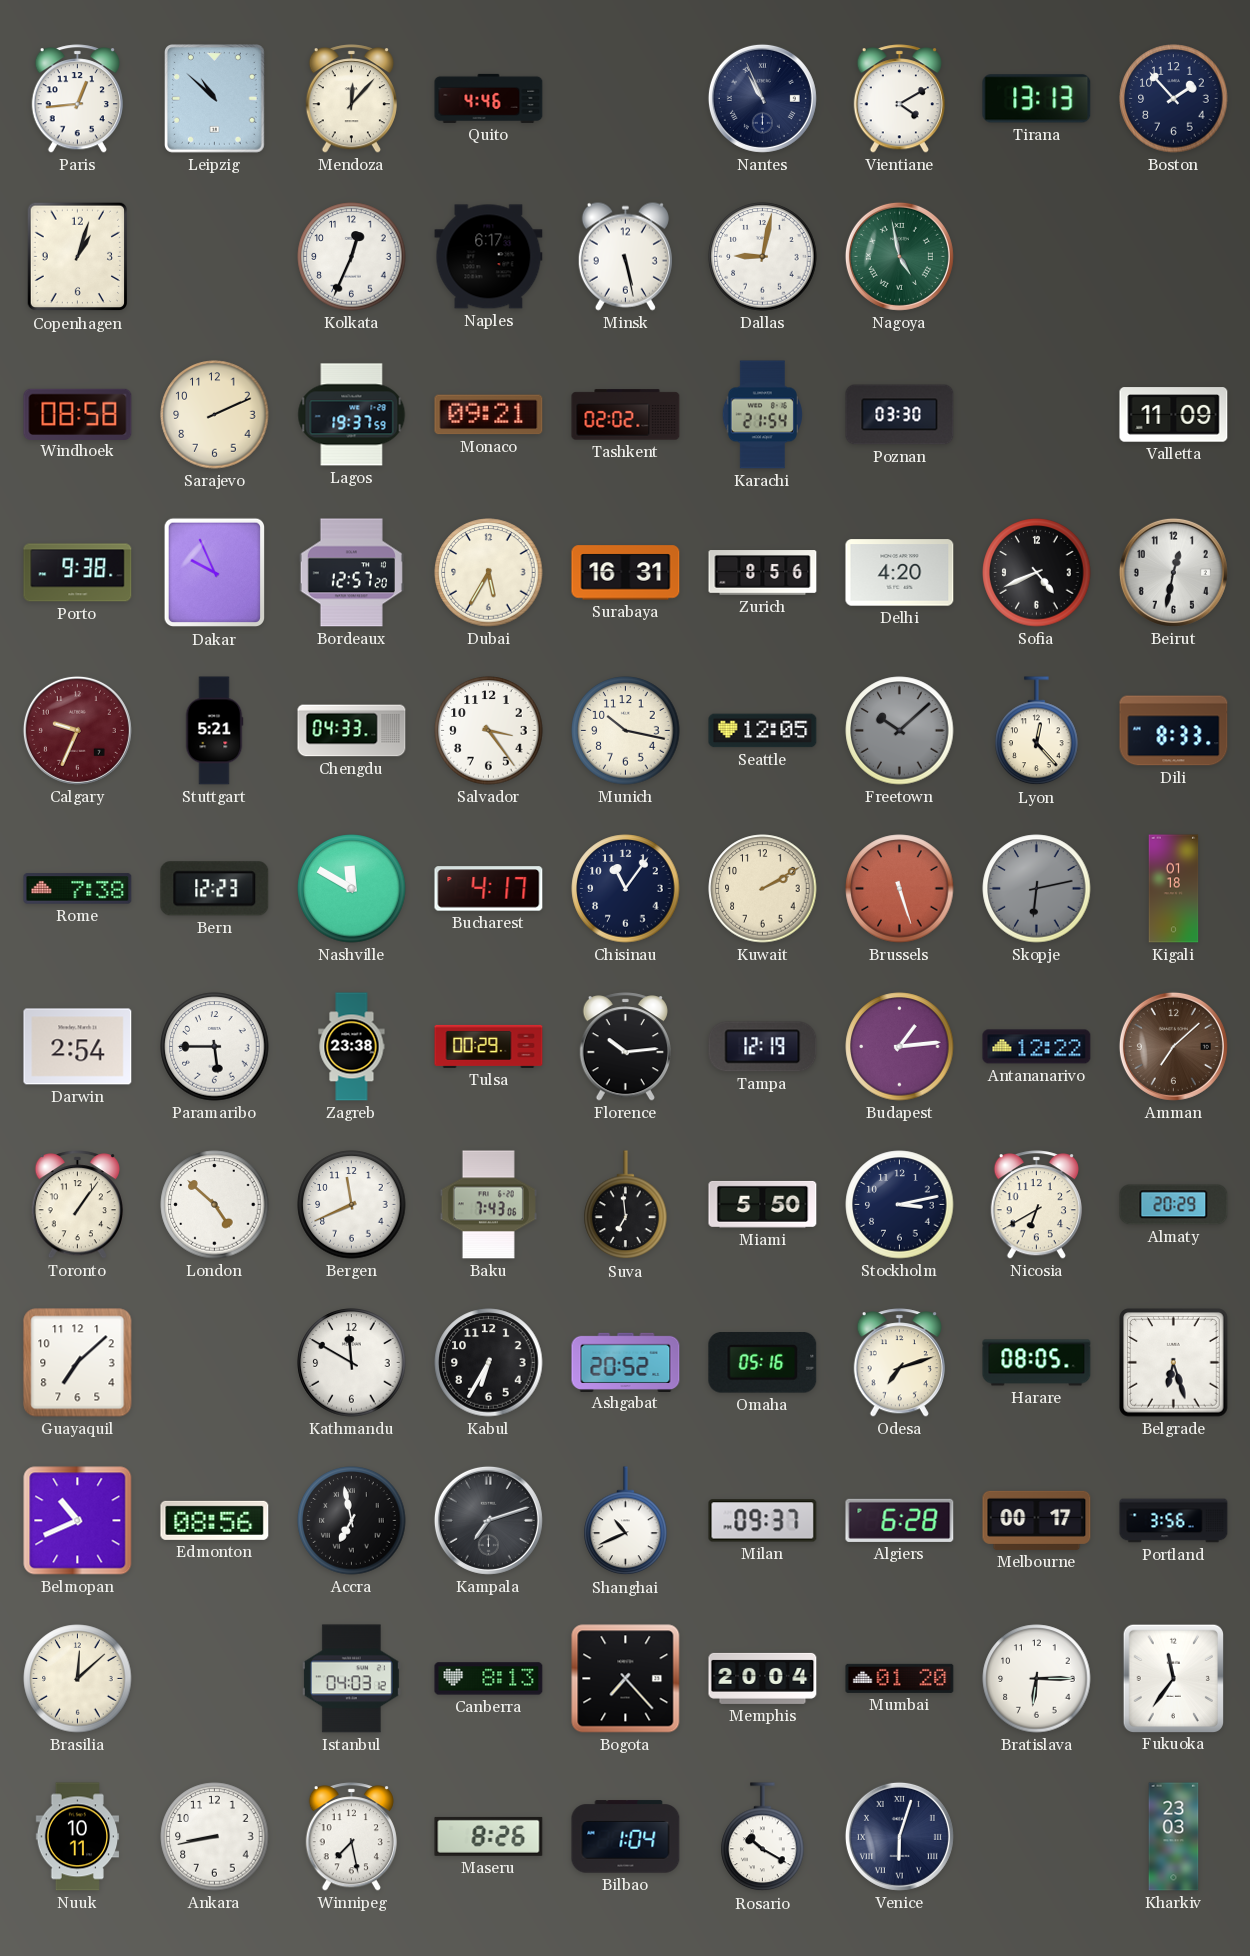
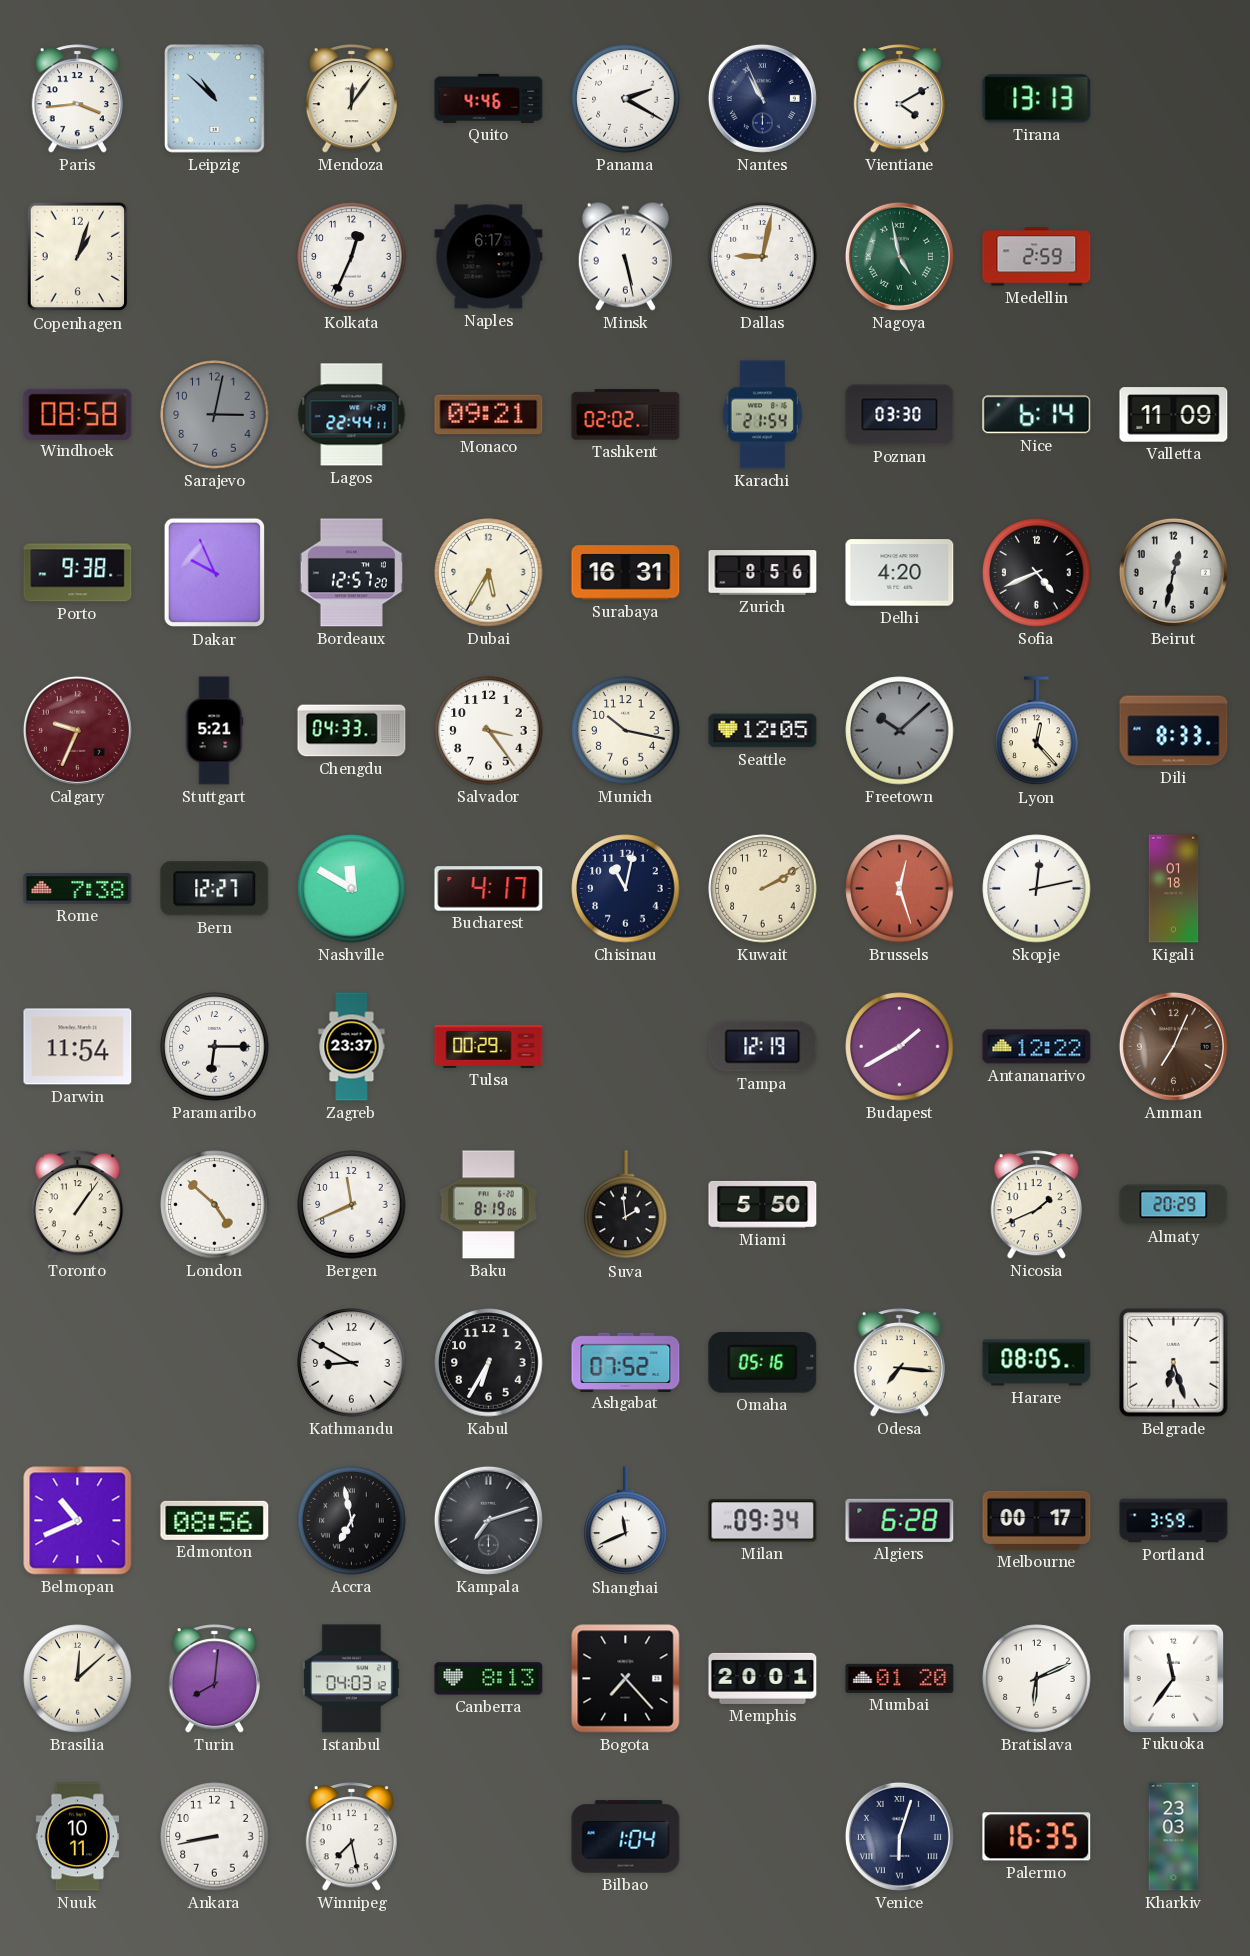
Paris: 12:44 -> 3:44 (77, 99)
Mendoza: 12:07 -> 12:06 (351, 99)
Panama: none -> 2:20 (626, 99)
Boston: 1:53 -> none (1174, 99)
Medellin: none -> 2:59 (1037, 257)
Sarajevo: 2:11 -> 3:02 (215, 415)
Sarajevo dial: cream -> grey (215, 415)
Lagos: 19:37 -> 22:44 (352, 415)
Nice: none -> 6:14 (1037, 415)
Bern: 12:23 -> 12:27 (215, 889)
Chisinau: 11:06 -> 11:02 (626, 889)
Brussels: 5:27 -> 12:27 (900, 889)
Skopje: 6:13 -> 12:13 (1037, 889)
Skopje dial: grey -> white (1037, 889)
Darwin: 2:54 -> 11:54 (78, 1047)
Paramaribo: 5:45 -> 6:15 (215, 1047)
Zagreb: 23:38 -> 23:37 (352, 1047)
Florence: 10:14 -> none (625, 1047)
Budapest: 1:14 -> 1:40 (900, 1047)
Amman: 7:08 -> 7:04 (1173, 1046)
Baku: 7:43 -> 8:19 (488, 1205)
Suva: 6:59 -> 1:59 (626, 1205)
Stockholm: 3:13 -> none (900, 1205)
Nicosia: 6:40 -> 1:41 (1036, 1205)
Guayaquil: 7:08 -> none (78, 1363)
Kathmandu: 11:50 -> 8:50 (352, 1363)
Ashgabat: 20:52 -> 07:52 (626, 1362)
Odesa: 7:12 -> 7:16 (899, 1363)
Shanghai: 10:41 -> 11:41 (626, 1521)
Milan: 09:37 -> 09:34 (763, 1521)
Portland: 3:56 -> 3:59 (1174, 1521)
Turin: none -> 8:01 (214, 1679)
Memphis: 20:04 -> 20:01 (763, 1678)
Bratislava: 6:15 -> 6:11 (1037, 1679)
Maseru: 8:26 -> none (489, 1836)
Rosario: 10:20 -> none (763, 1837)
Palermo: none -> 16:35 (1037, 1837)
